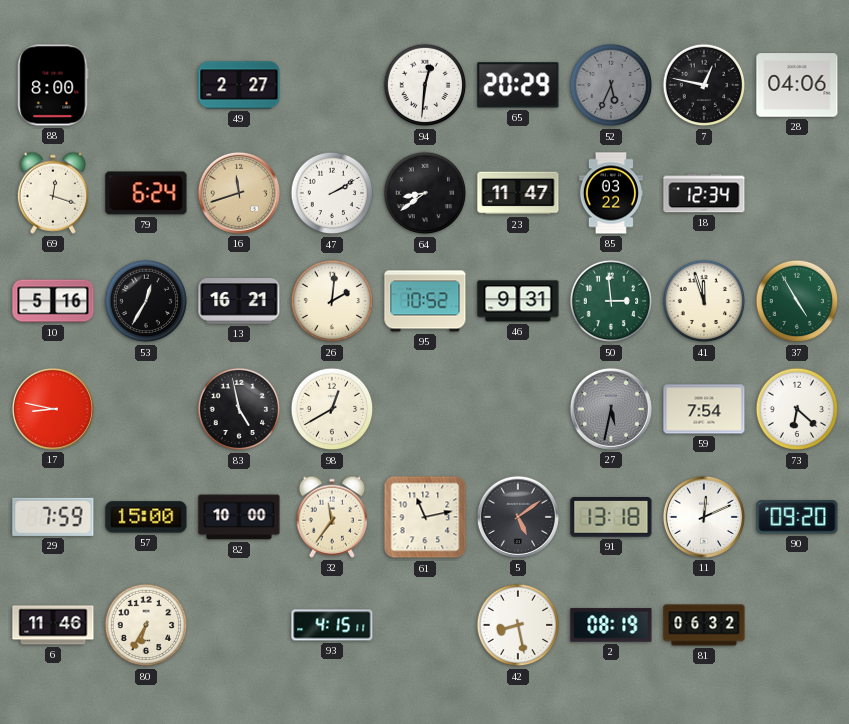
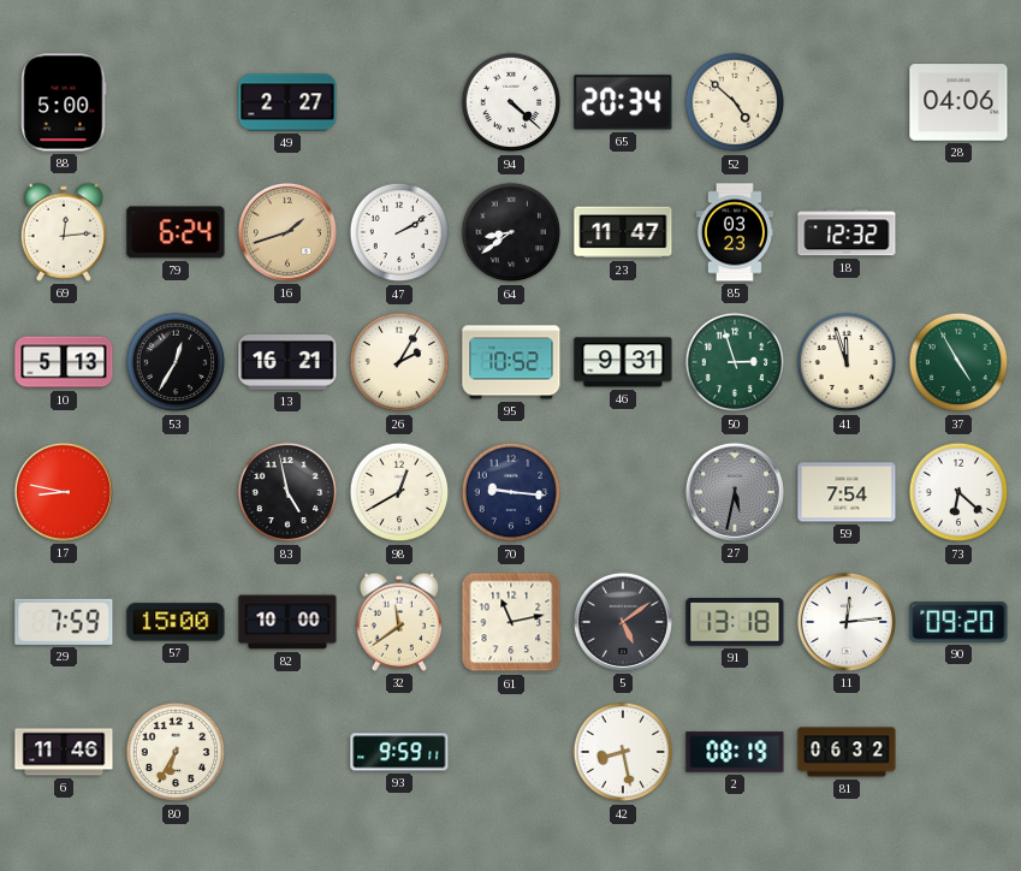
88: 8:00 -> 5:00 (64, 102)
94: 12:31 -> 4:22 (511, 102)
65: 20:29 -> 20:34 (623, 102)
52: 5:34 -> 4:52 (735, 102)
52 dial: grey -> cream (735, 102)
7: 12:47 -> none (704, 85)
69: 12:18 -> 12:14 (63, 232)
16: 11:42 -> 1:42 (287, 232)
85: 03:22 -> 03:23 (735, 232)
18: 12:34 -> 12:32 (847, 232)
10: 5:16 -> 5:13 (64, 362)
26: 2:01 -> 2:05 (399, 362)
50: 2:59 -> 2:57 (735, 362)
70: none -> 9:16 (511, 492)
32: 11:36 -> 11:39 (398, 622)
11: 12:11 -> 12:14 (847, 622)
93: 4:15 -> 9:59 (399, 752)
